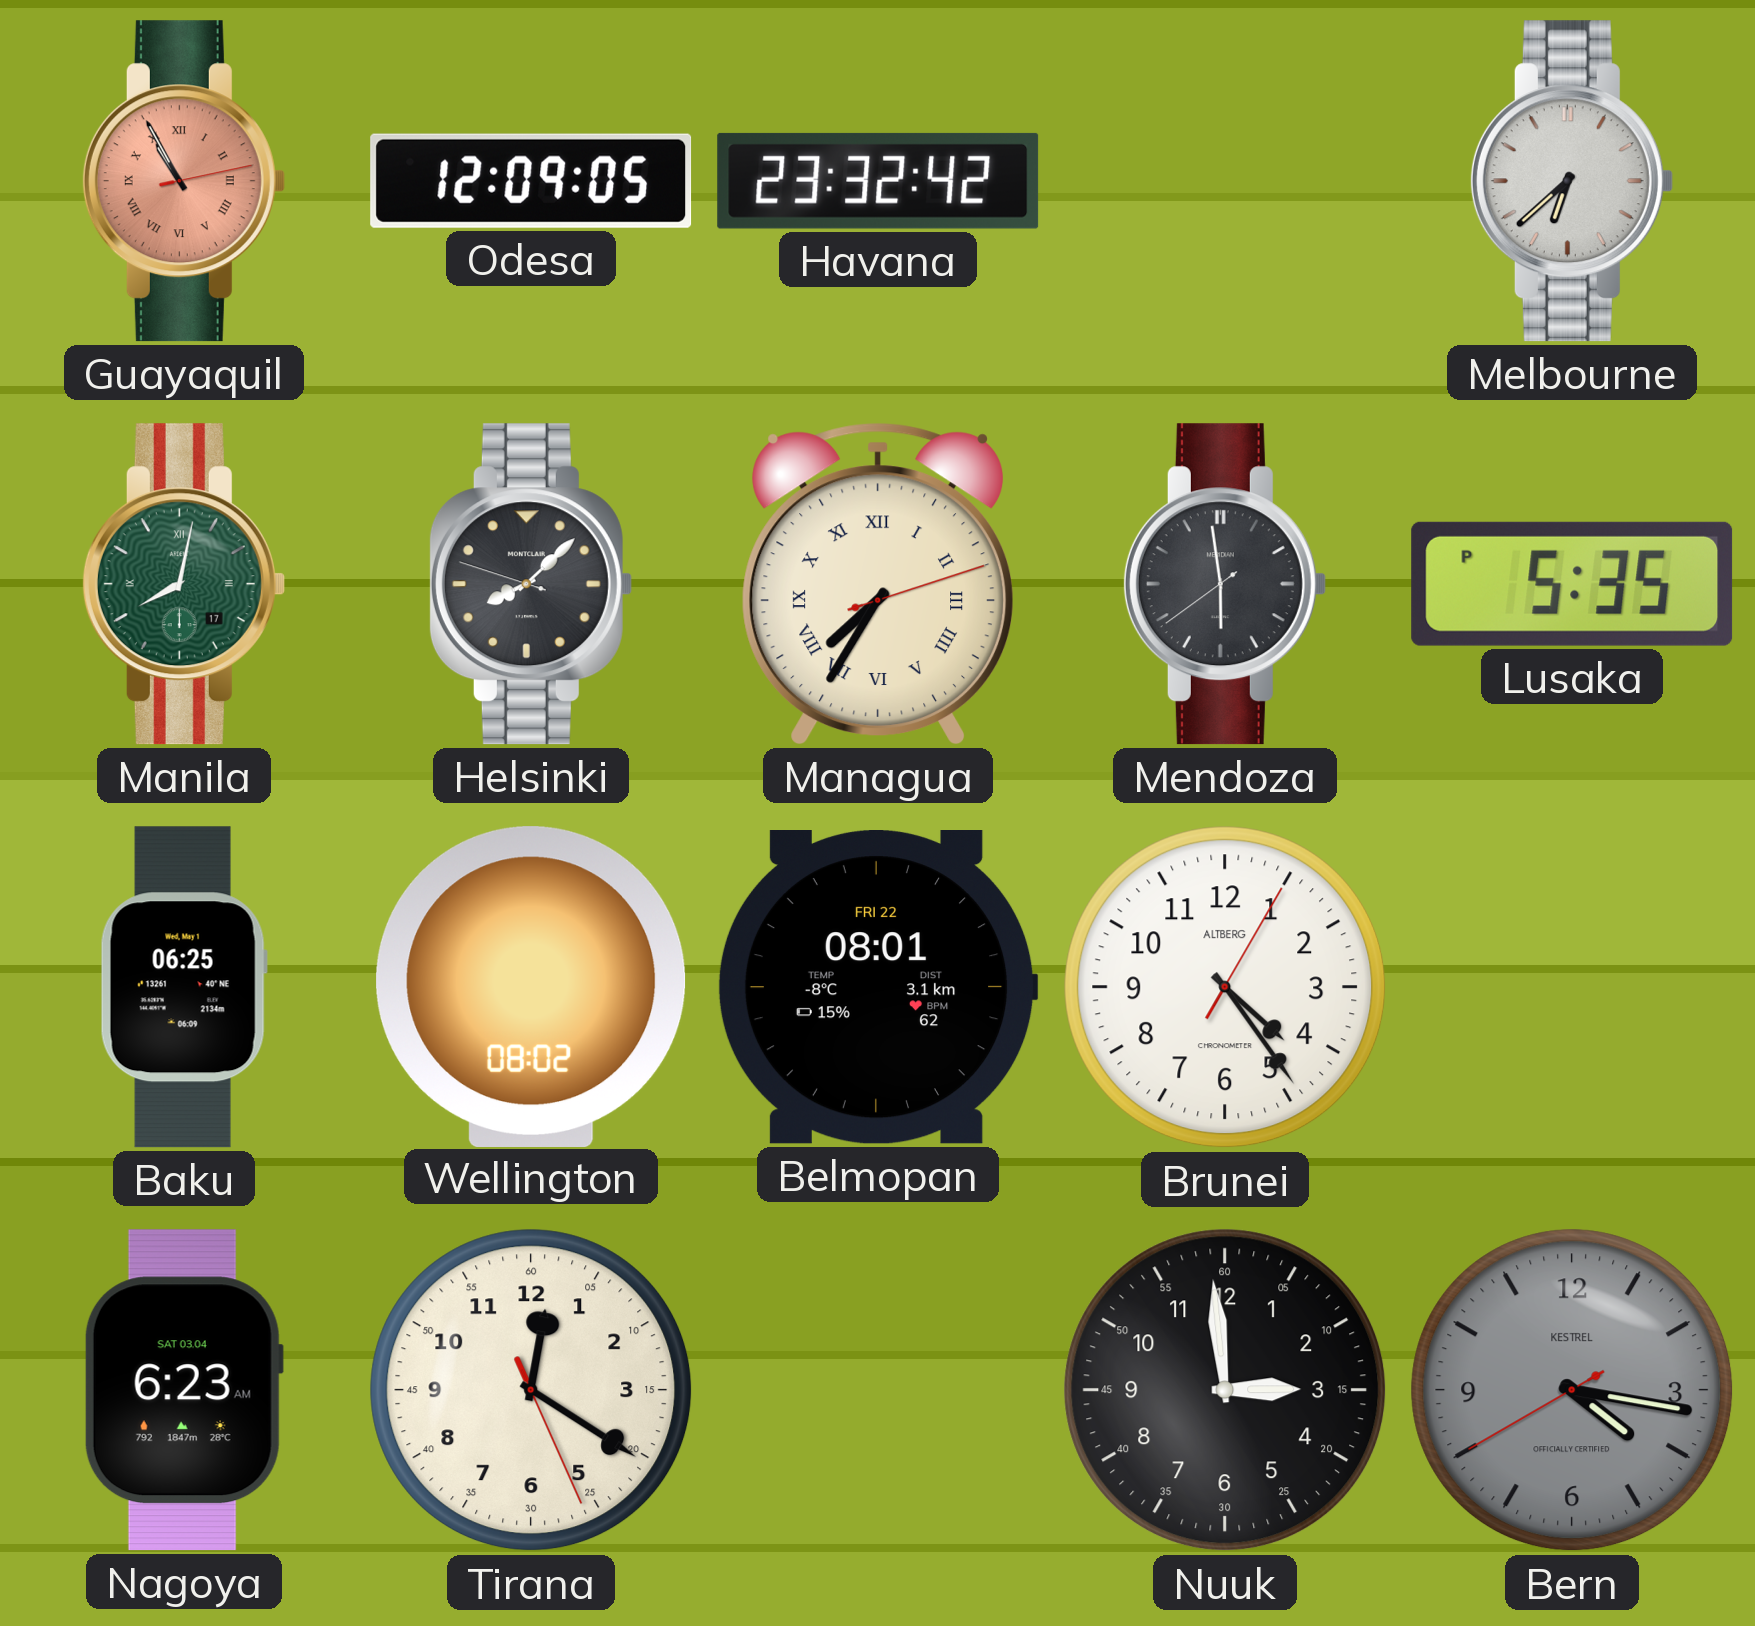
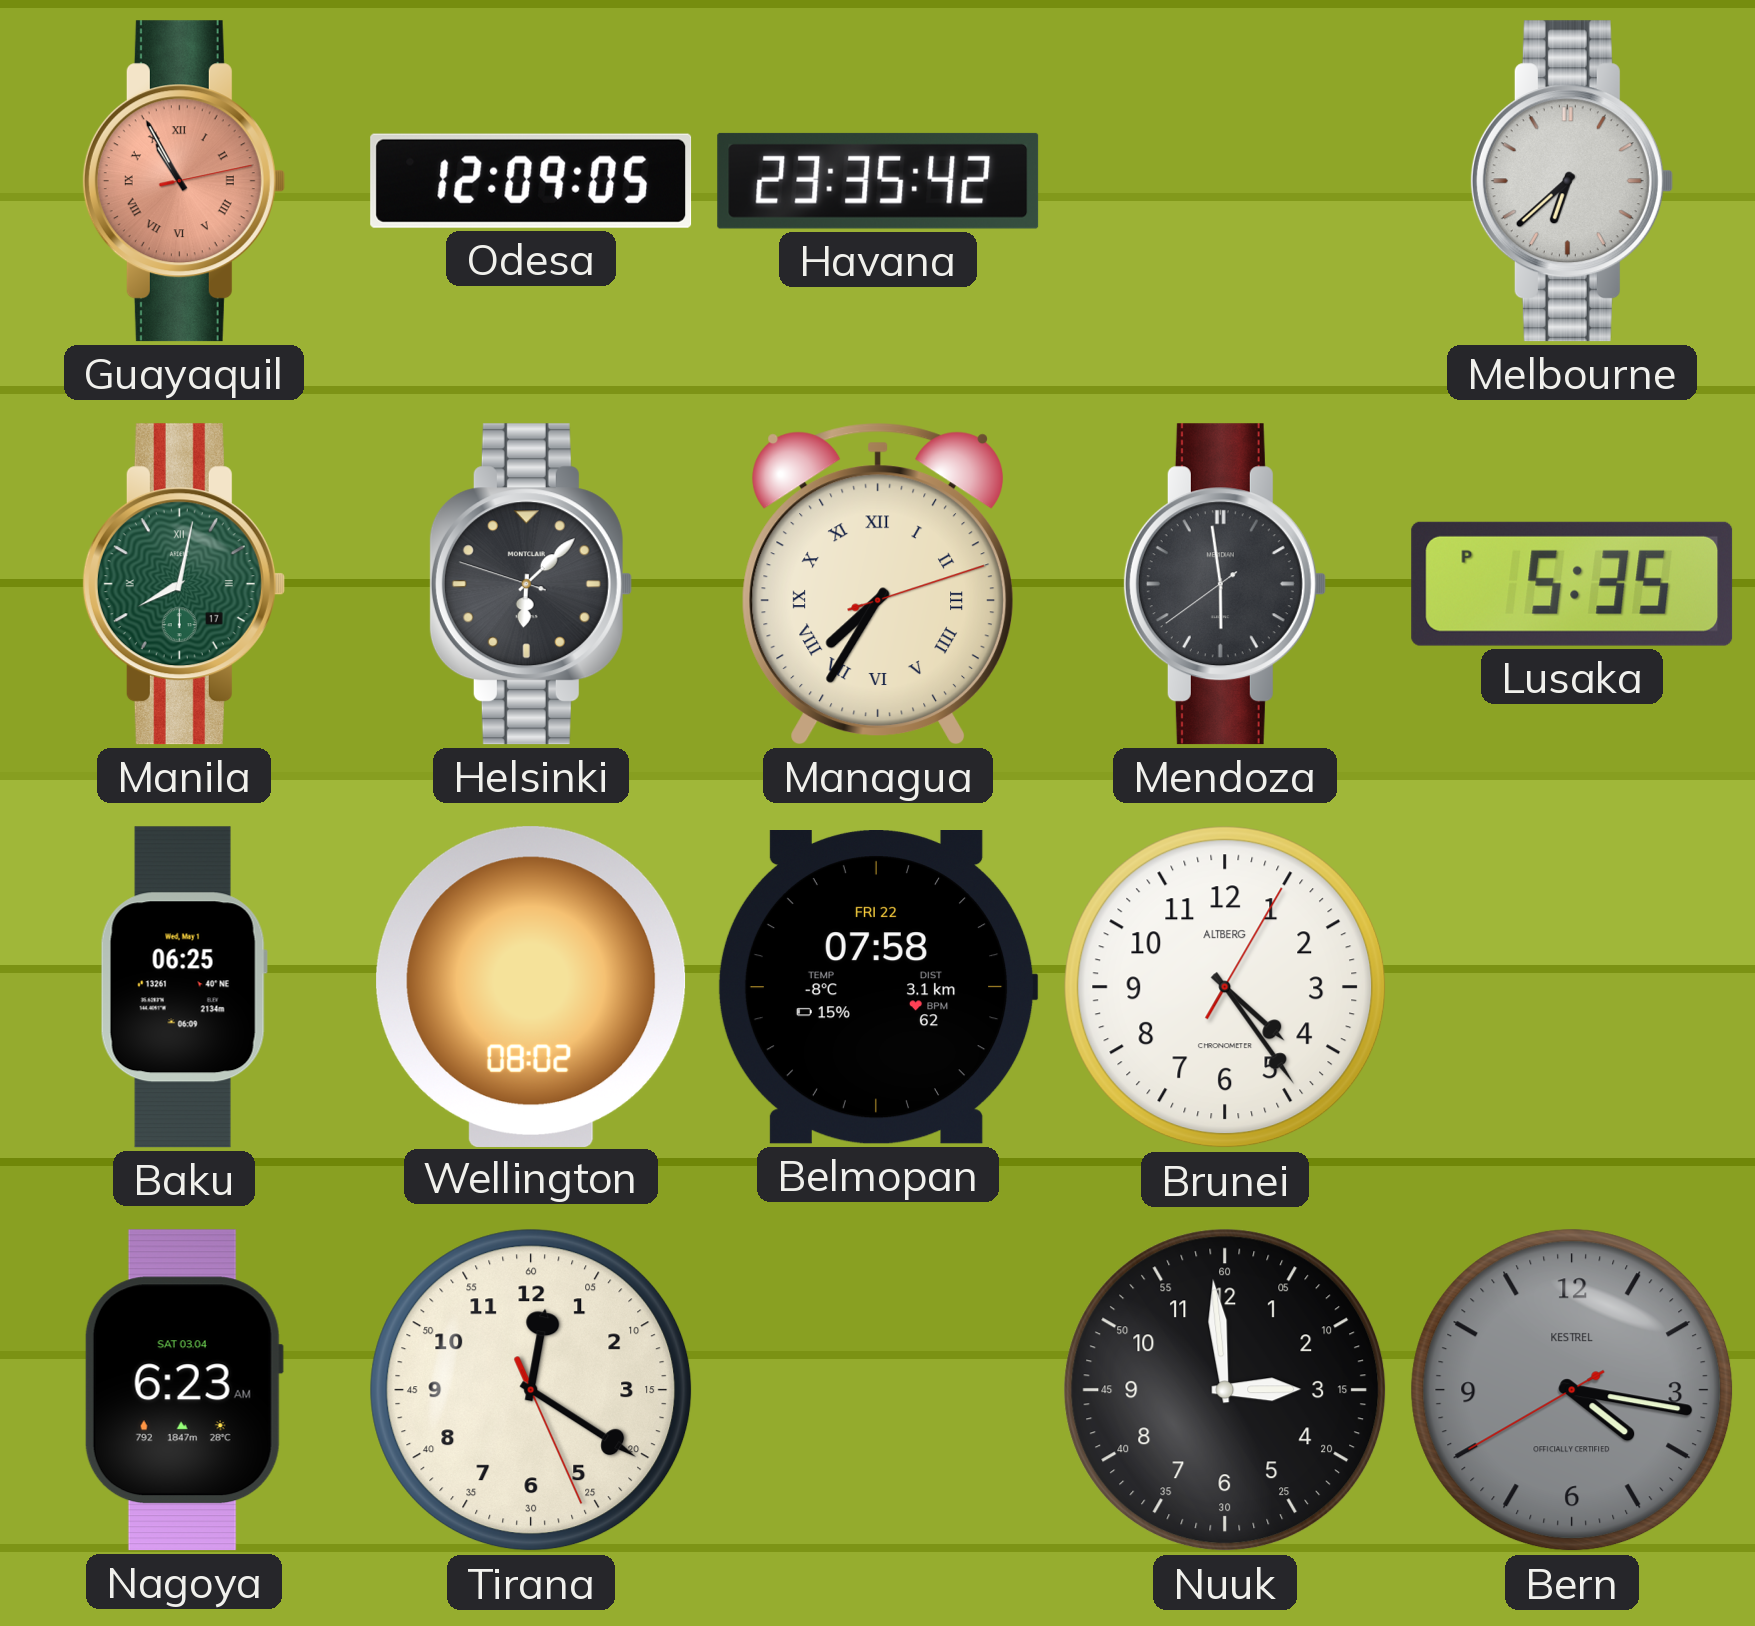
Havana: 23:32 -> 23:35 (878, 181)
Helsinki: 8:07 -> 6:07 (530, 584)
Belmopan: 08:01 -> 07:58 (878, 988)
